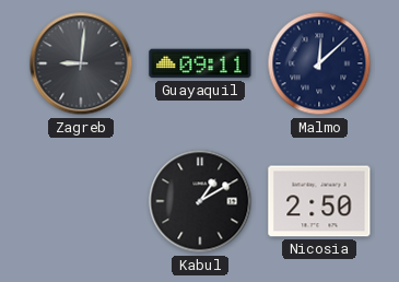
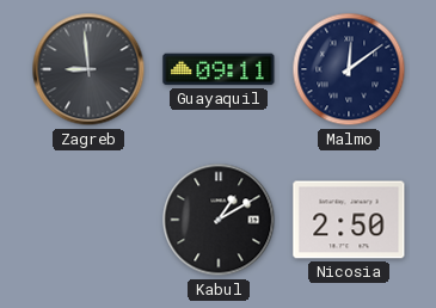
Zagreb: 9:01 -> 8:59 (88, 69)
Malmo: 12:08 -> 12:09 (349, 69)
